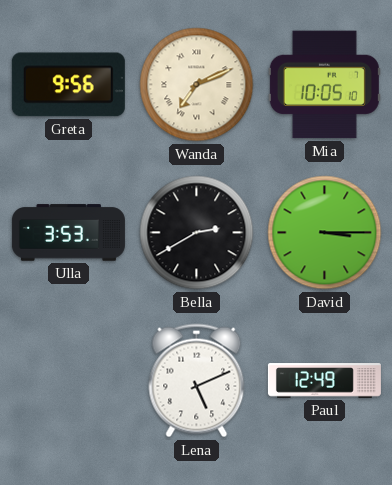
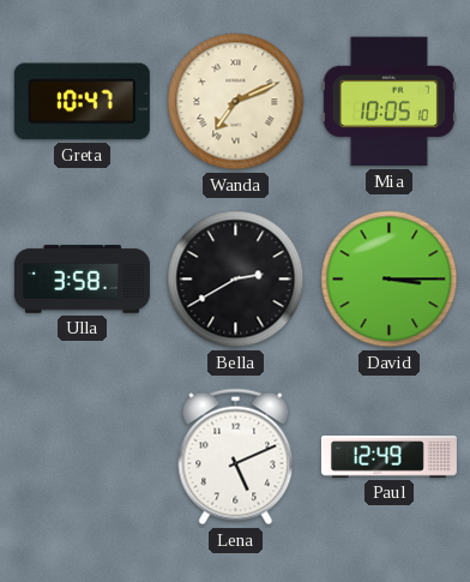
Greta: 9:56 -> 10:47 (82, 102)
Ulla: 3:53 -> 3:58 (82, 280)
